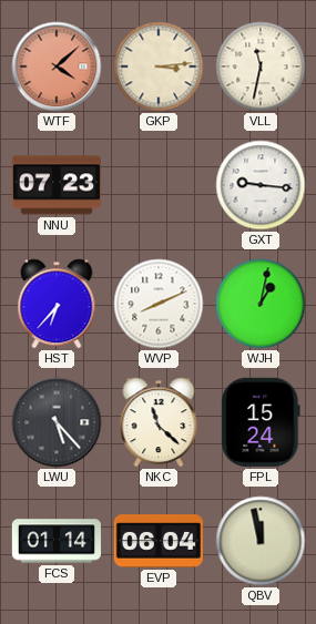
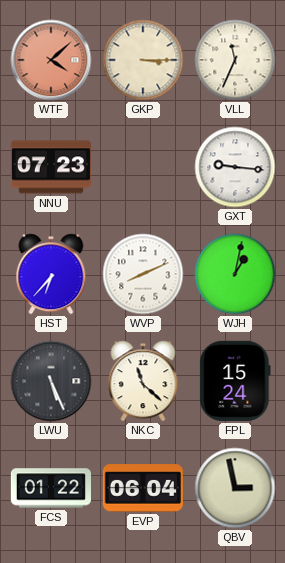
GKP: 3:14 -> 3:15 (143, 60)
VLL: 11:32 -> 11:34 (235, 60)
LWU: 5:23 -> 5:26 (51, 381)
FCS: 01:14 -> 01:22 (50, 488)
QBV: 11:58 -> 2:58 (235, 488)
